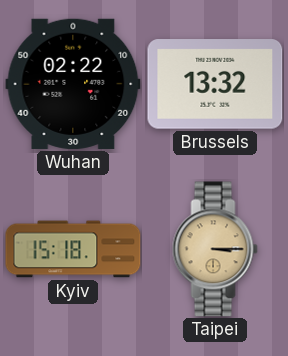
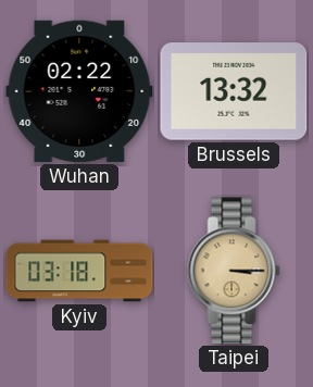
Kyiv: 15:18 -> 03:18 (79, 271)
